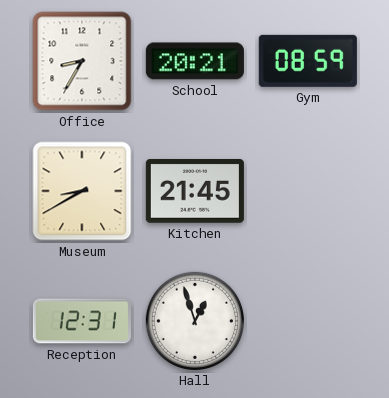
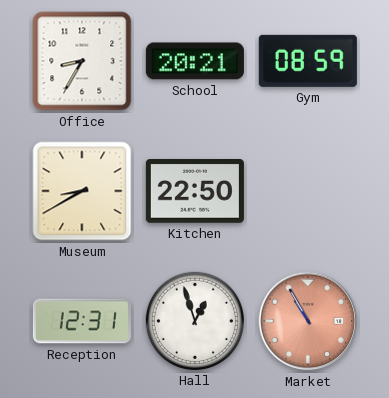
Kitchen: 21:45 -> 22:50 (195, 192)
Market: none -> 10:55 (308, 321)
